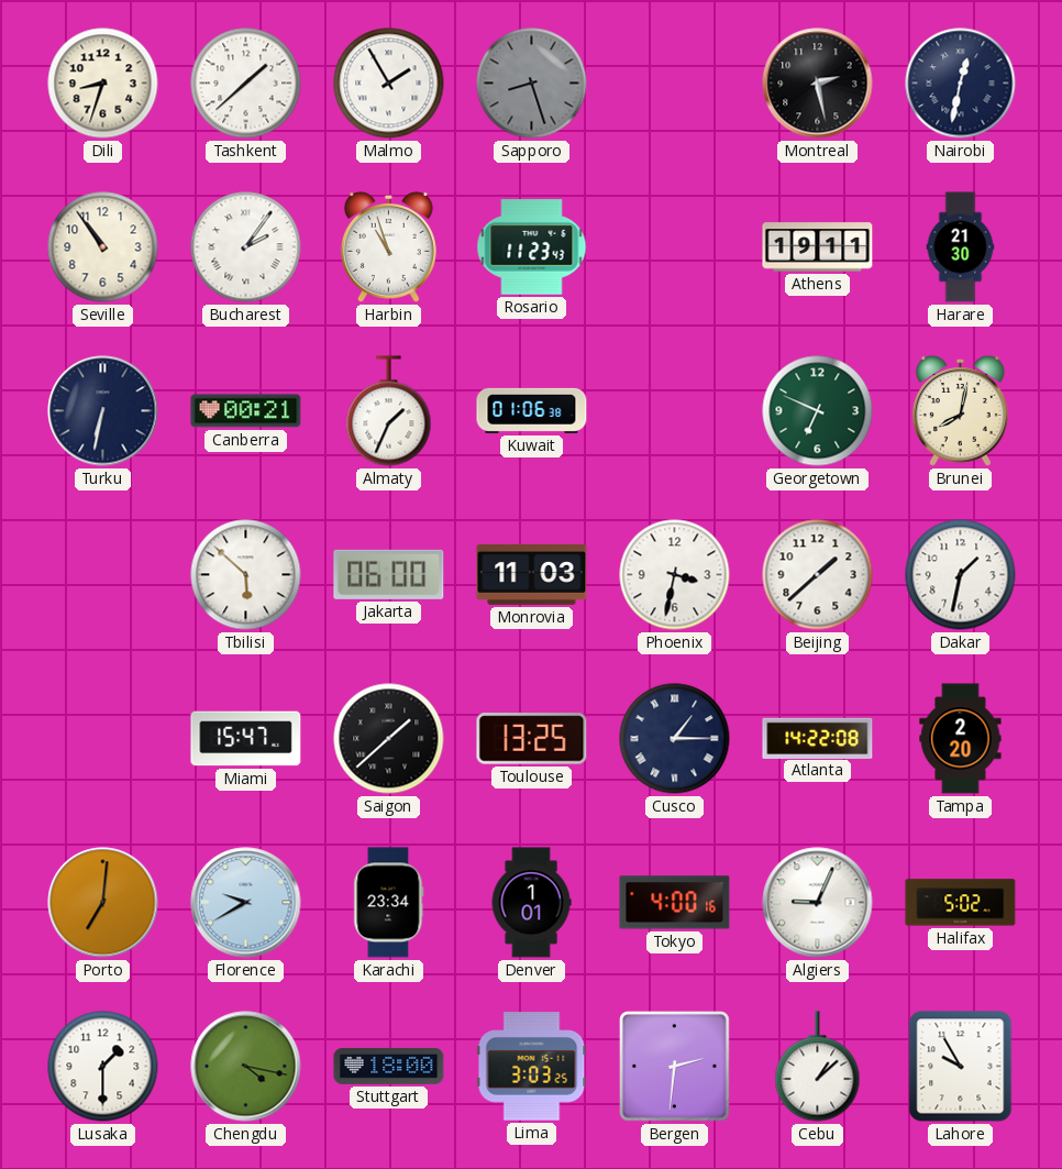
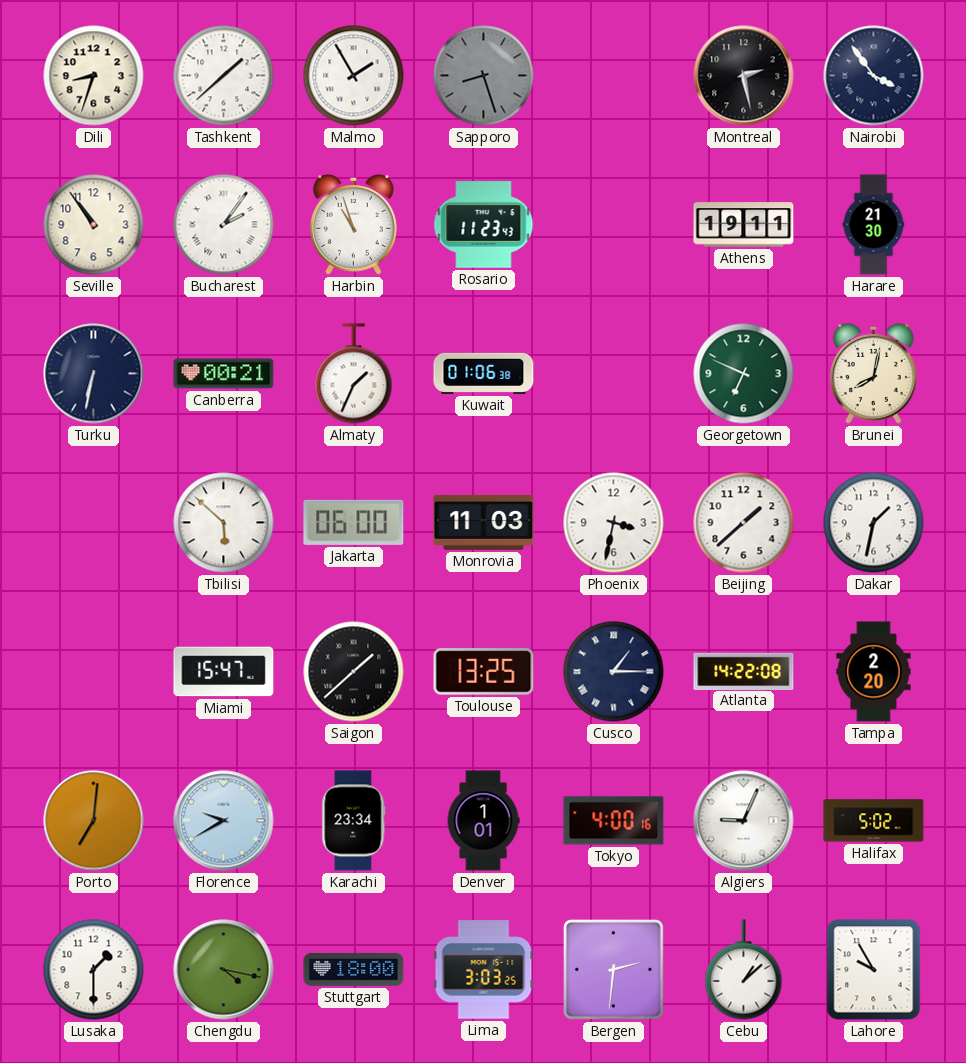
Nairobi: 12:32 -> 3:54 (874, 76)
